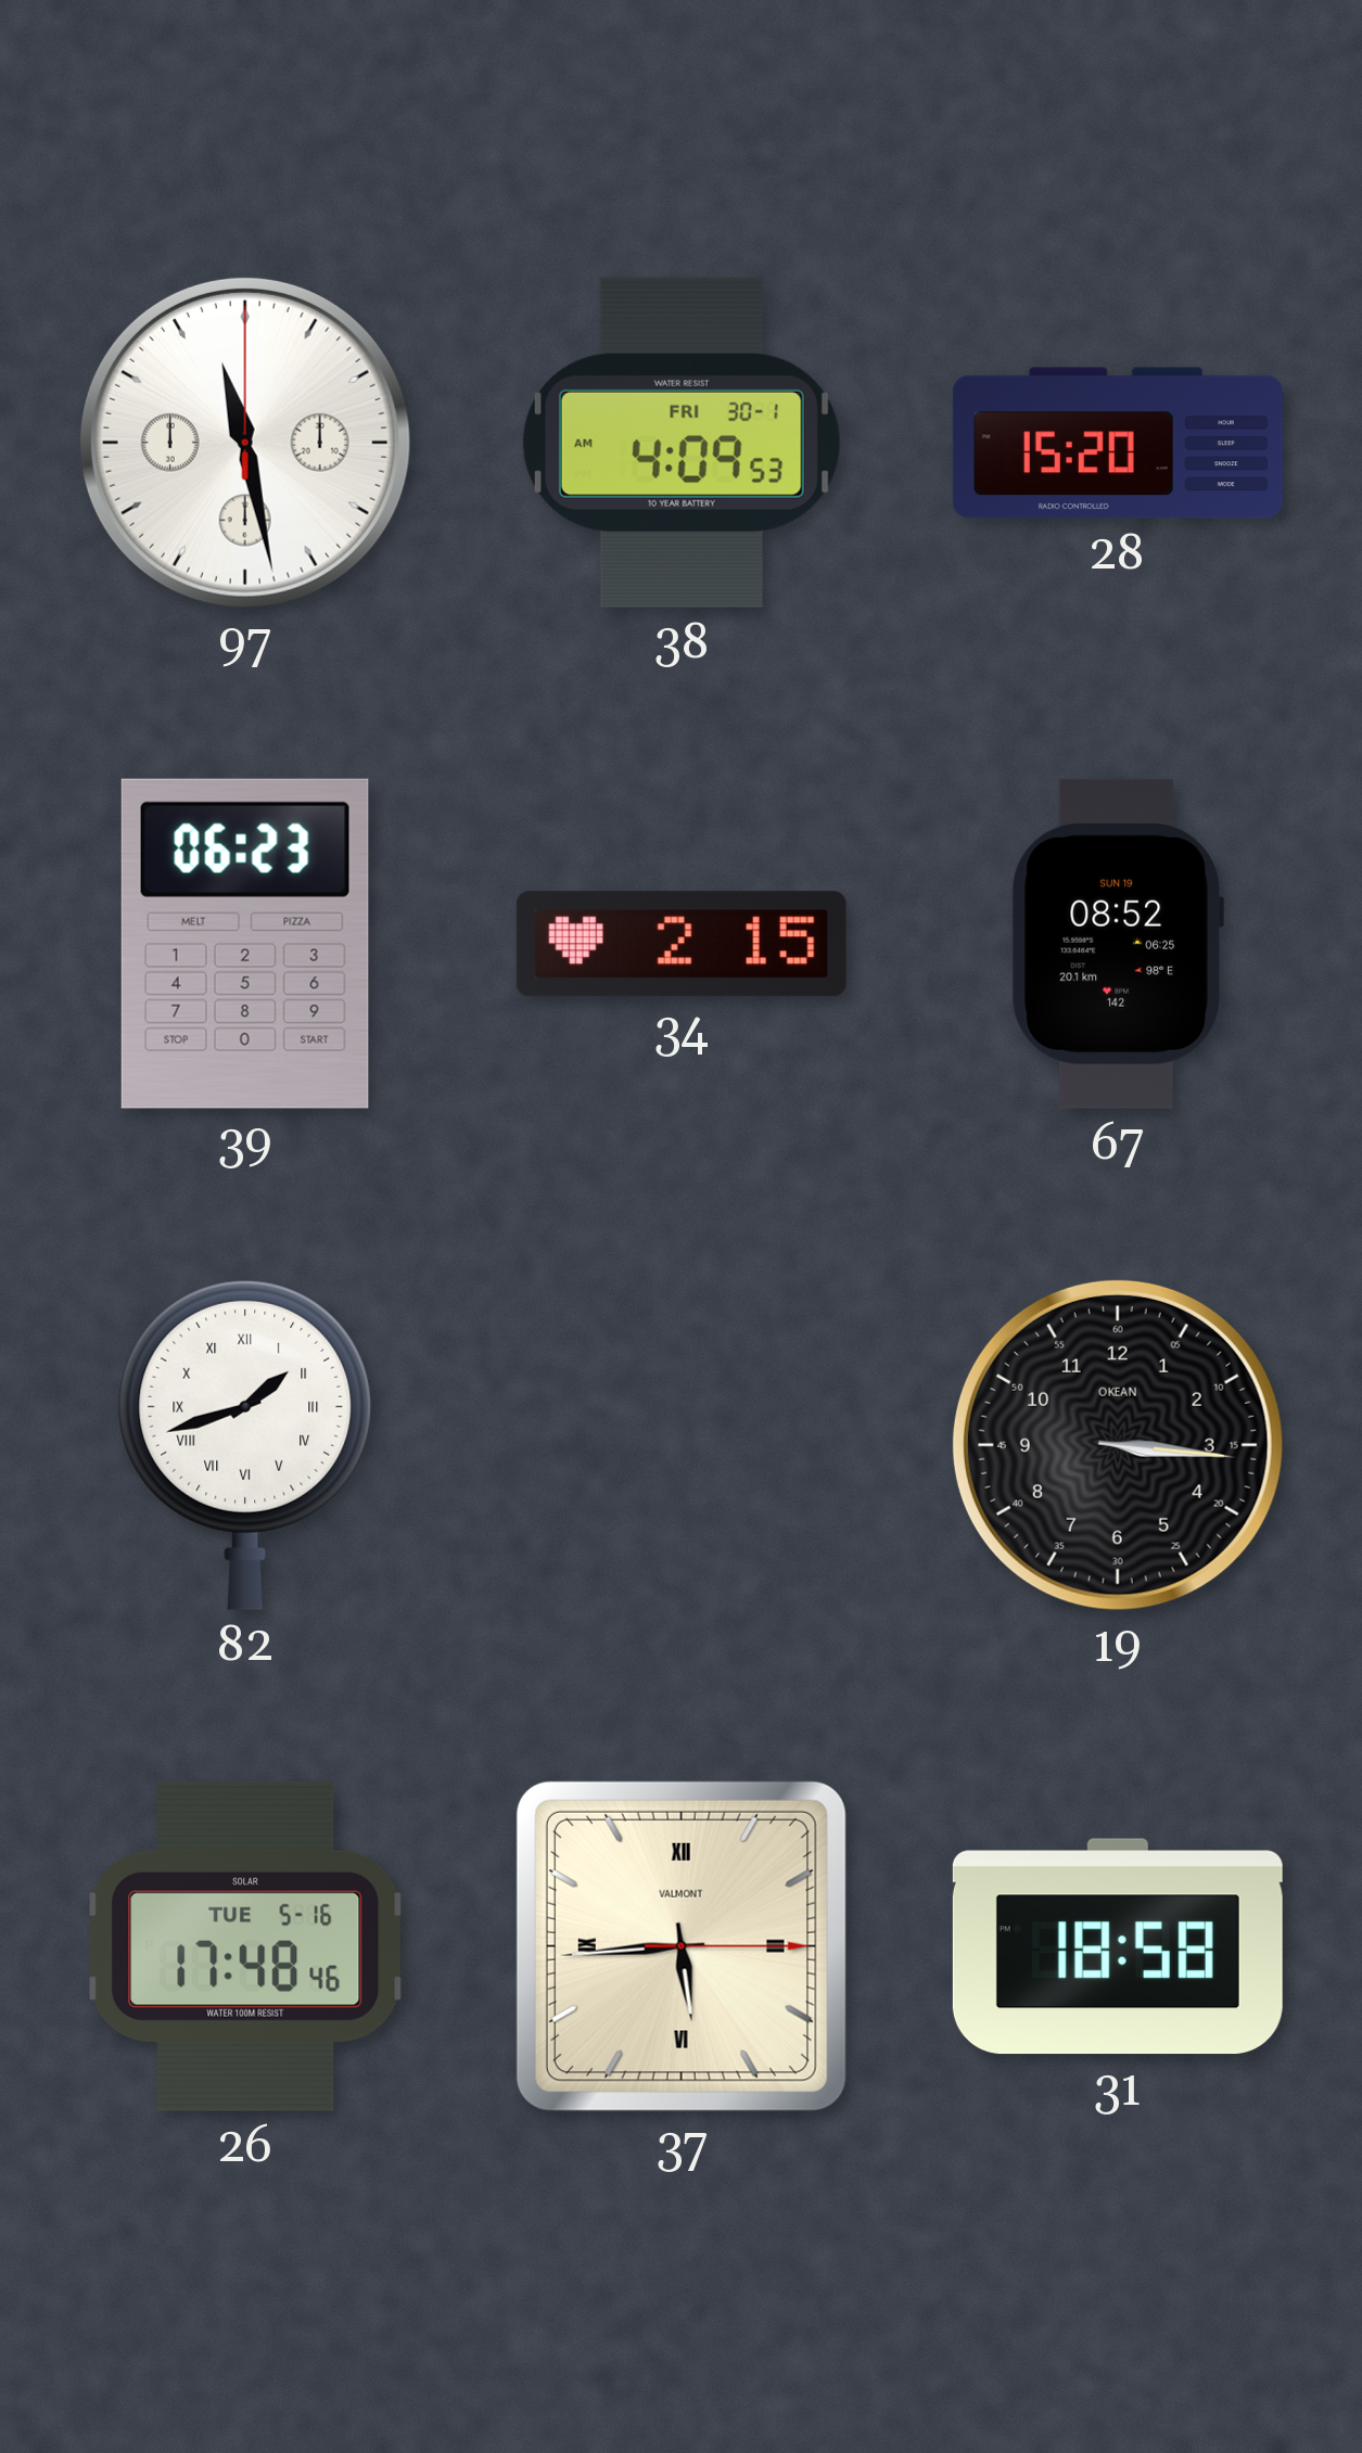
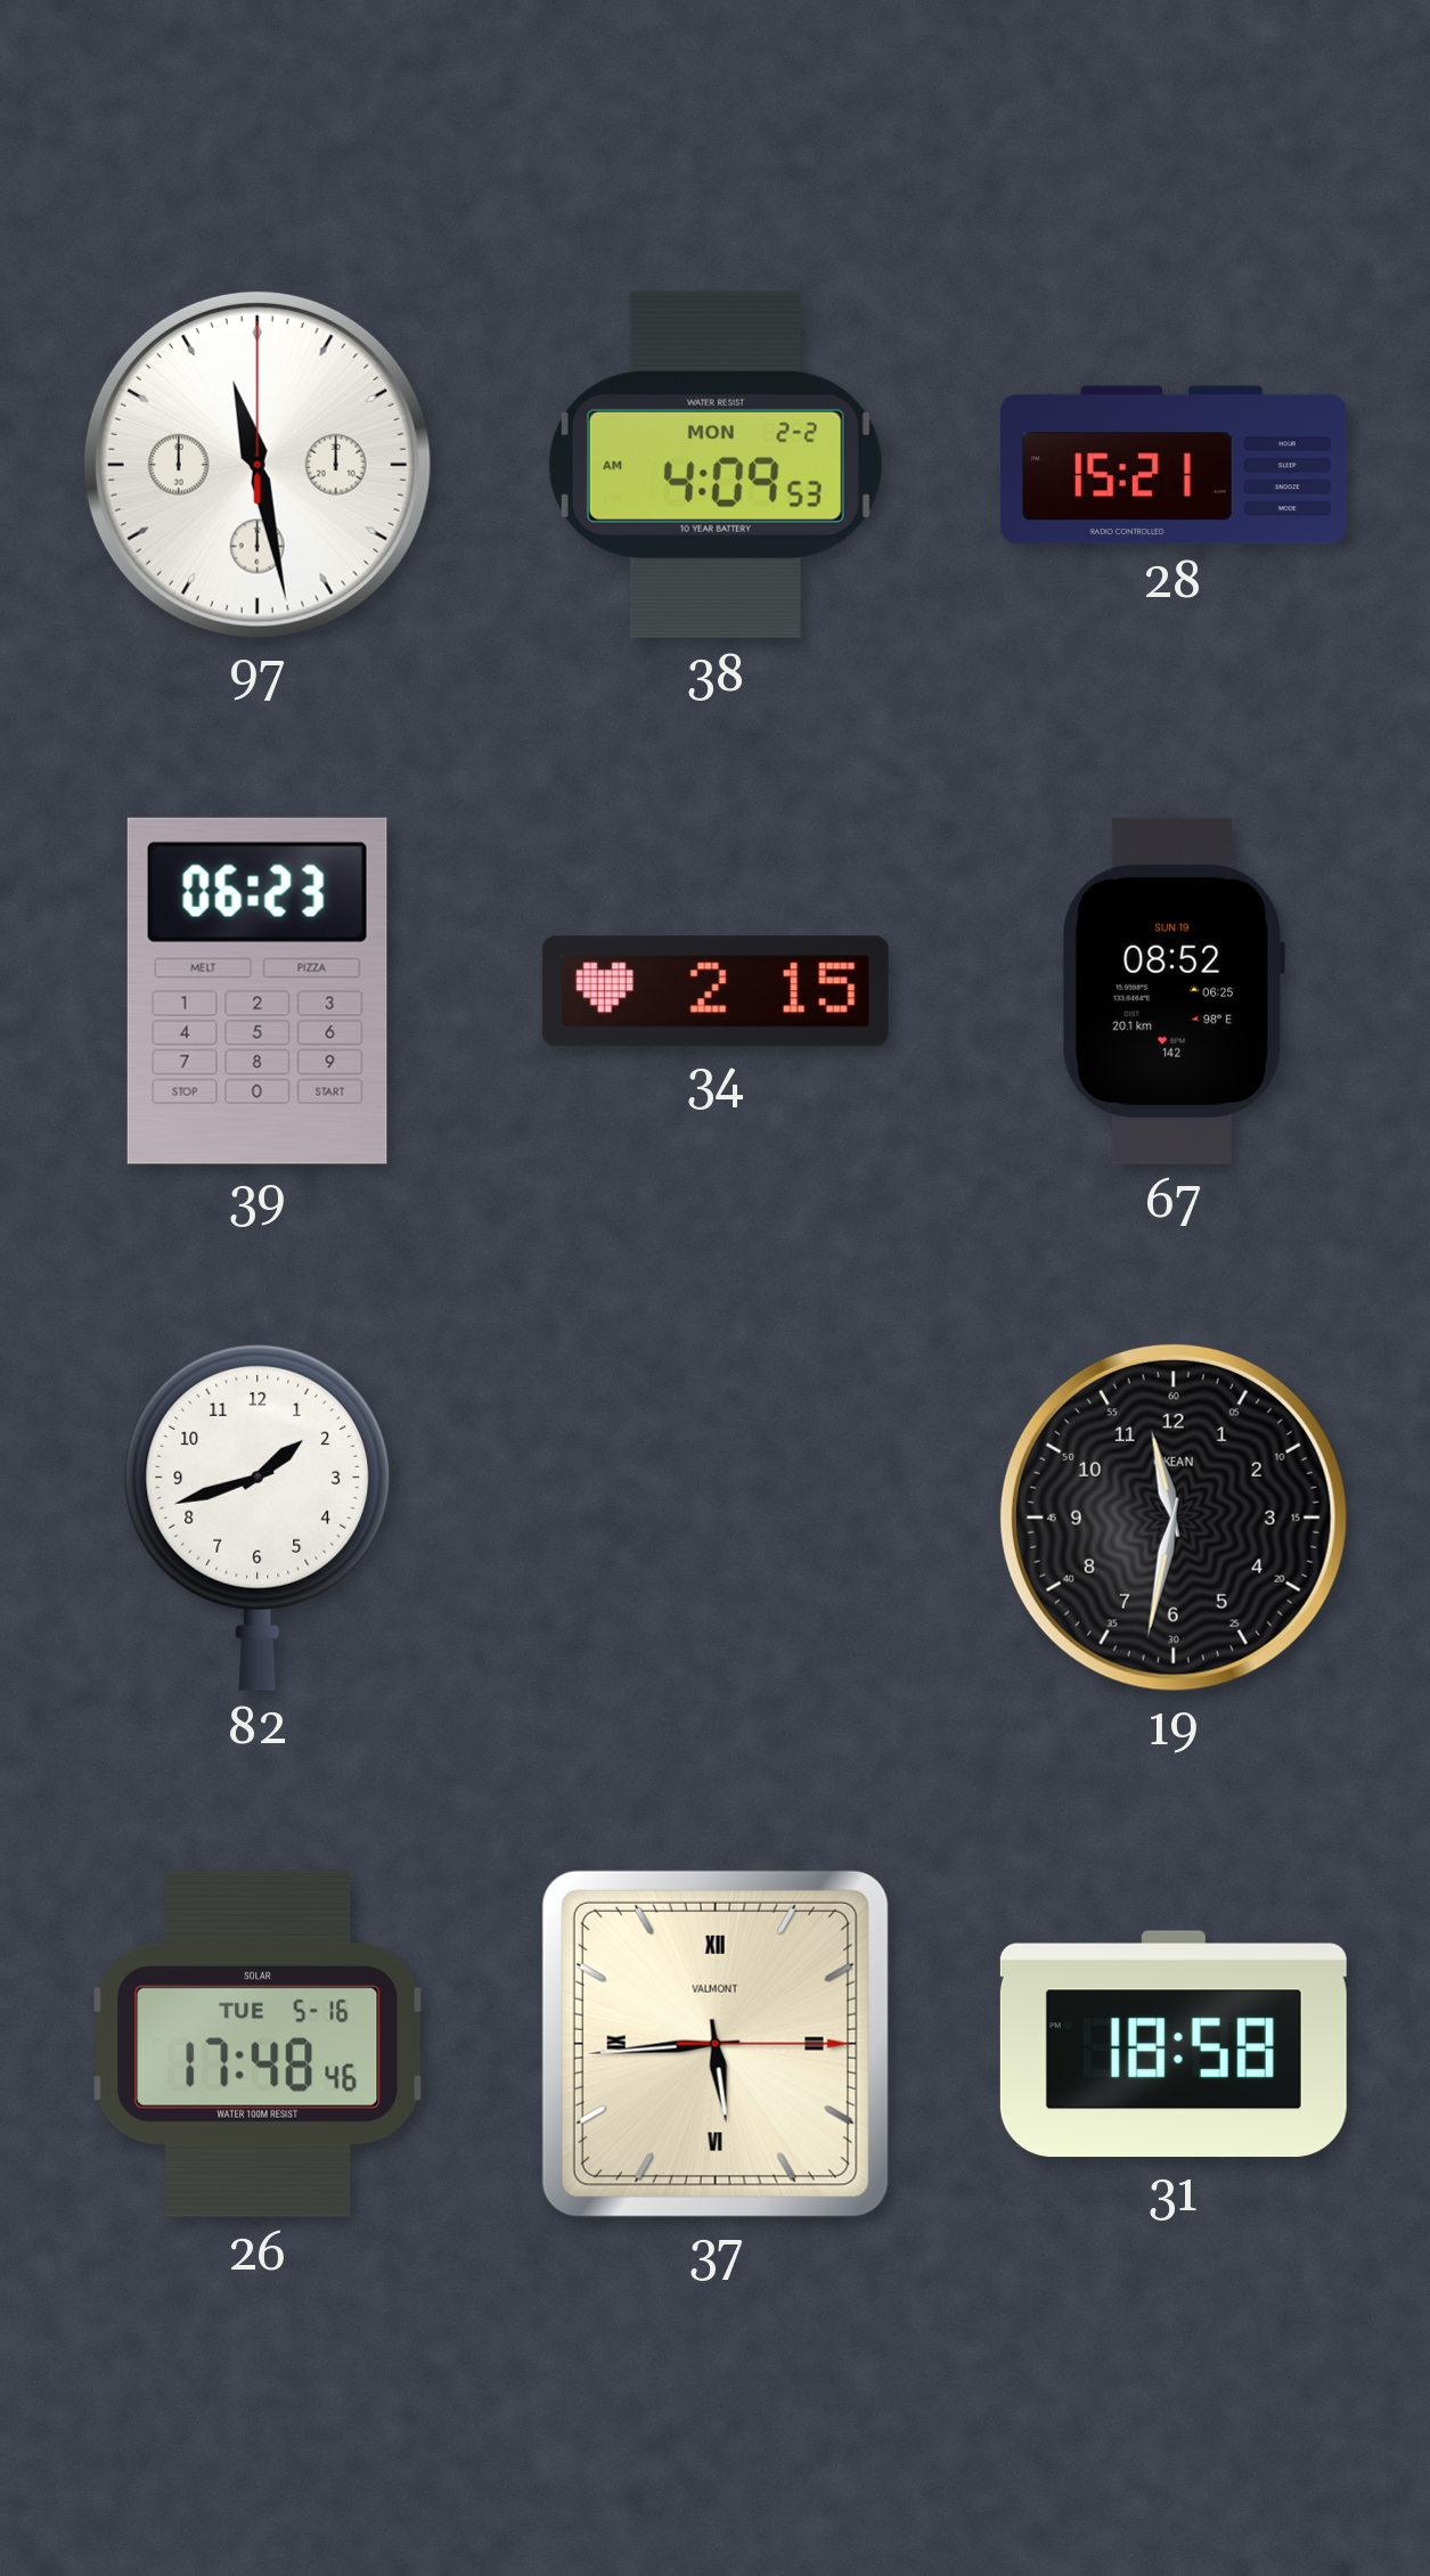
38 date: FRI 30-1 -> MON 2-2 (716, 465)
28: 15:20 -> 15:21 (1174, 465)
82 numerals: Roman -> Arabic (258, 1516)
19: 3:16 -> 11:32 (1174, 1518)
